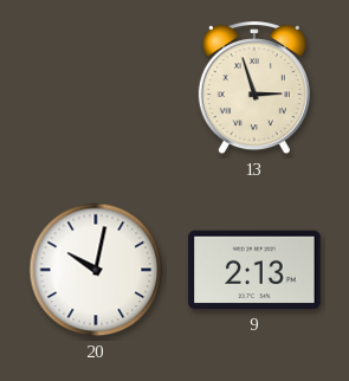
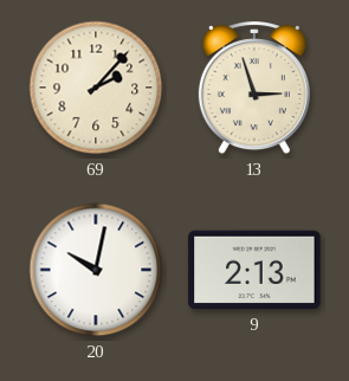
69: none -> 2:07 (96, 88)
